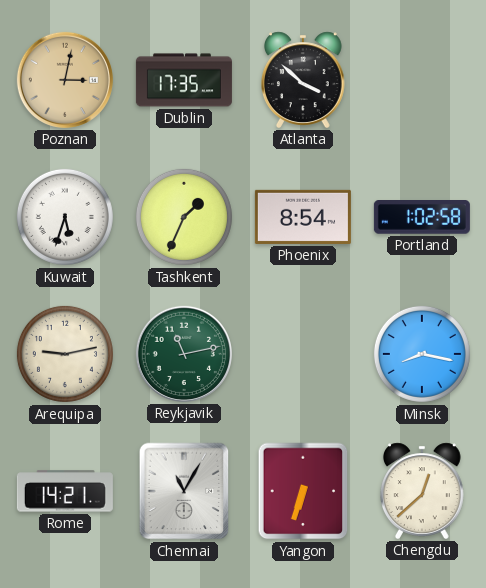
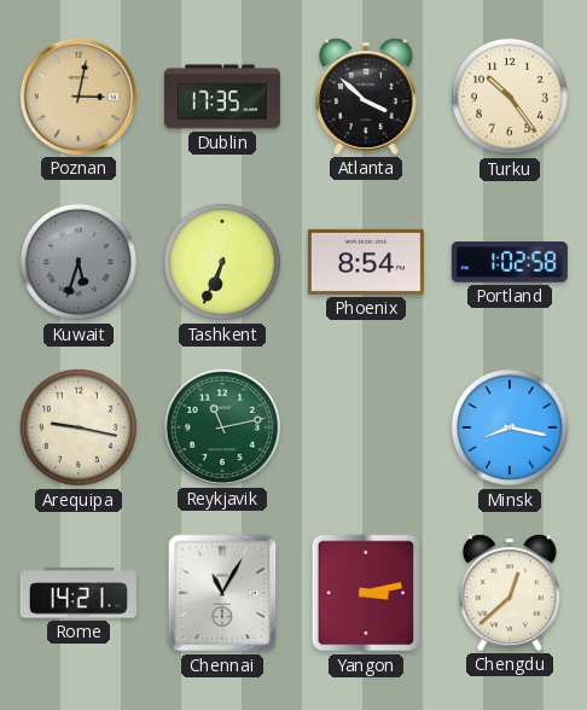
Turku: none -> 10:24 (510, 97)
Kuwait dial: white -> grey (79, 262)
Tashkent: 1:34 -> 6:34 (222, 262)
Arequipa: 9:13 -> 9:17 (79, 427)
Yangon: 6:33 -> 3:13 (366, 593)
